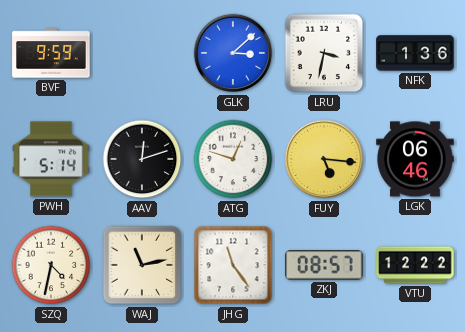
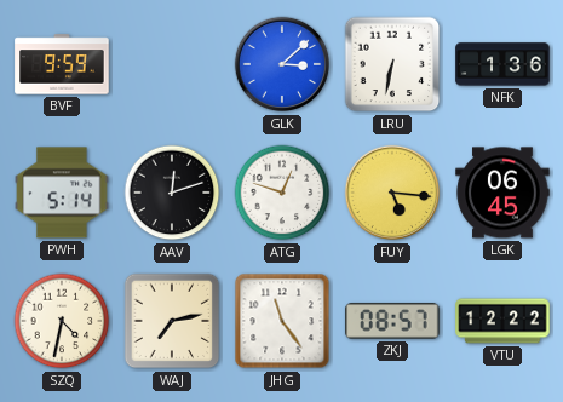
LRU: 3:32 -> 6:32 (392, 64)
LGK: 06:46 -> 06:45 (502, 193)
WAJ: 11:13 -> 7:13 (172, 321)
